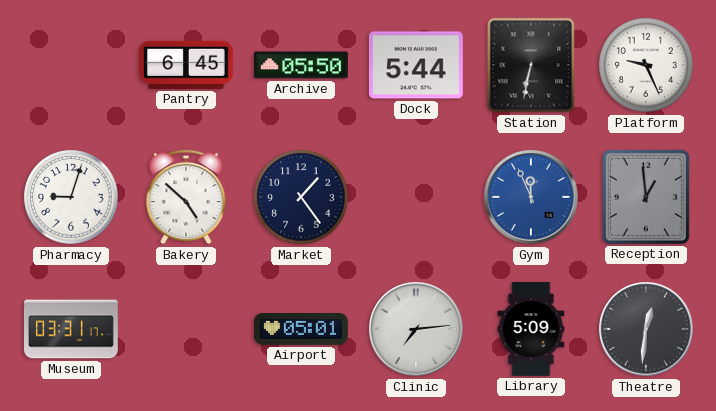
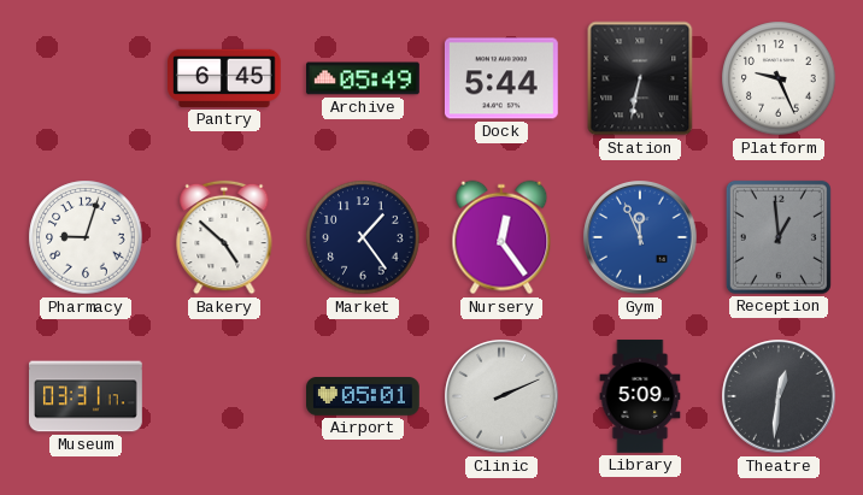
Archive: 05:50 -> 05:49 (364, 78)
Nursery: none -> 12:24 (501, 237)
Clinic: 7:14 -> 2:11 (501, 396)
